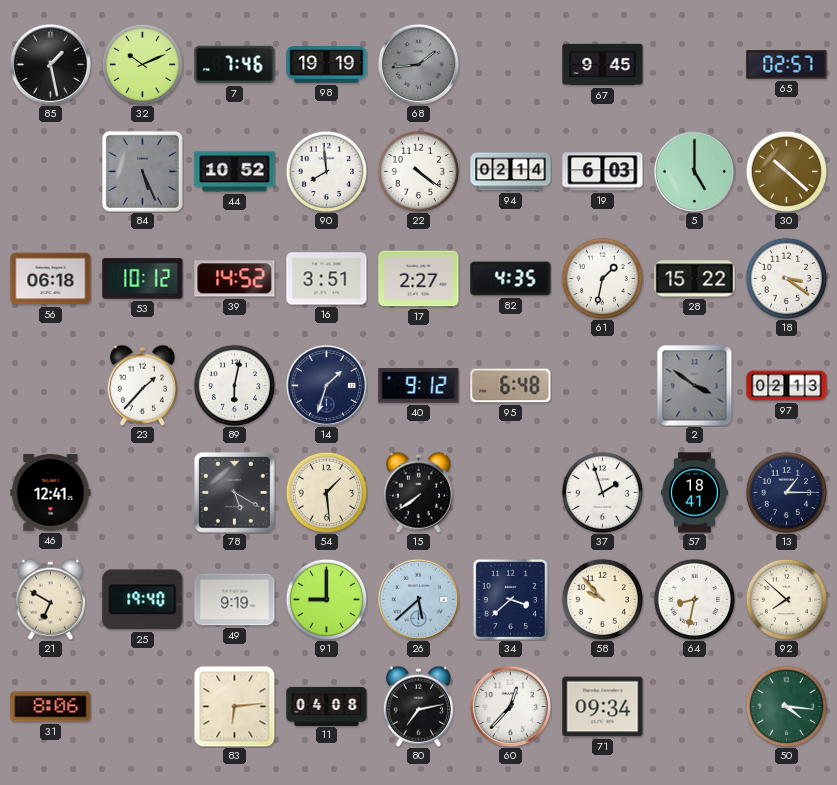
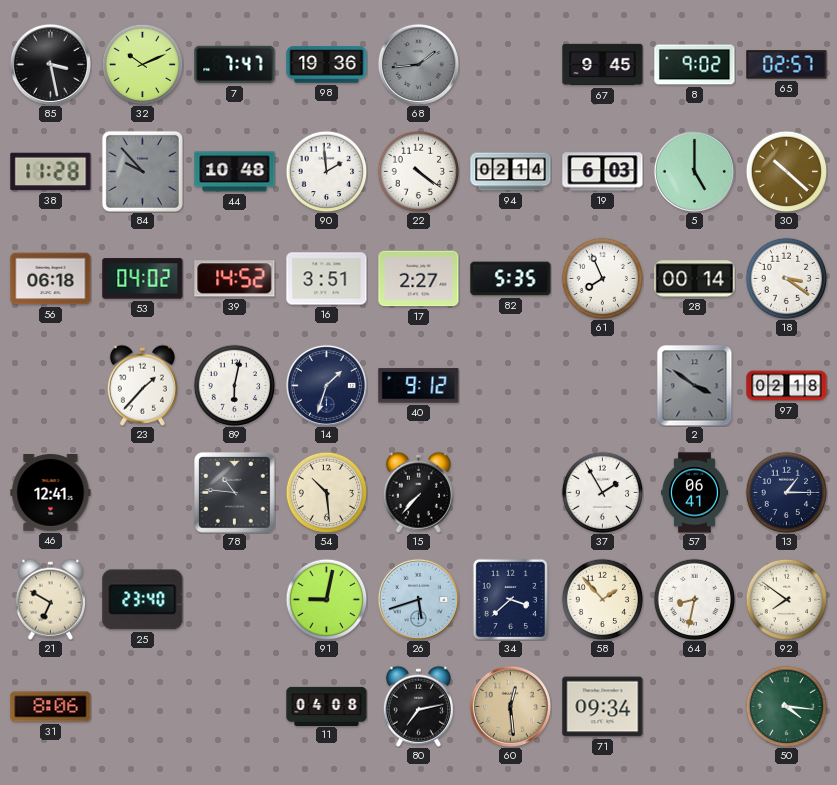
85: 1:28 -> 3:28 (50, 64)
7: 7:46 -> 7:47 (235, 65)
98: 19:19 -> 19:36 (327, 65)
8: none -> 9:02 (695, 65)
38: none -> 11:28 (51, 172)
84: 5:26 -> 9:53 (142, 171)
44: 10:52 -> 10:48 (235, 172)
90: 7:59 -> 1:59 (326, 171)
53: 10:12 -> 04:02 (143, 279)
82: 4:35 -> 5:35 (511, 279)
61: 1:32 -> 7:56 (602, 278)
28: 15:22 -> 00:14 (695, 279)
95: 6:48 -> none (511, 386)
97: 02:13 -> 02:18 (787, 386)
78: 5:20 -> 10:46 (235, 493)
54: 1:29 -> 10:29 (326, 492)
15: 7:39 -> 7:37 (418, 492)
37: 1:57 -> 1:55 (602, 492)
57: 18:41 -> 06:41 (694, 493)
25: 19:40 -> 23:40 (143, 600)
49: 9:19 -> none (235, 600)
91: 9:00 -> 9:02 (326, 599)
26: 5:38 -> 5:42 (418, 599)
58: 9:53 -> 1:53 (602, 599)
92: 7:52 -> 7:51 (786, 599)
83: 6:14 -> none (234, 706)
60: 12:37 -> 12:29 (510, 706)
60 dial: white -> champagne (510, 706)
